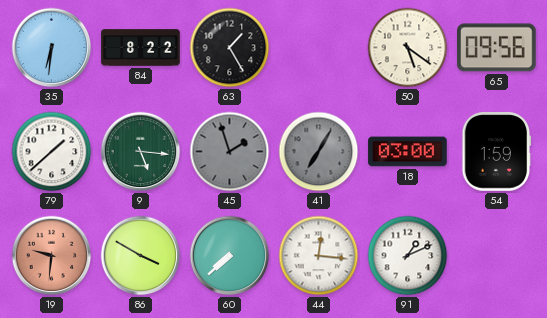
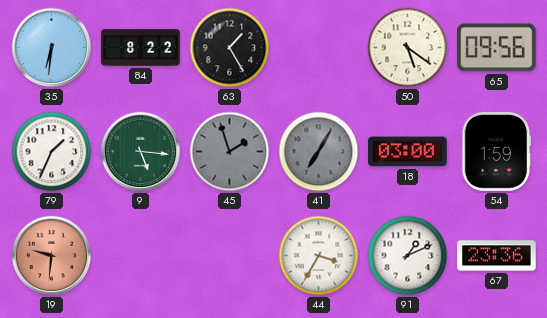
79: 1:38 -> 1:34 (52, 152)
86: 3:50 -> none (141, 256)
60: 7:38 -> none (230, 256)
44: 12:16 -> 3:35 (319, 256)
67: none -> 23:36 (497, 256)
